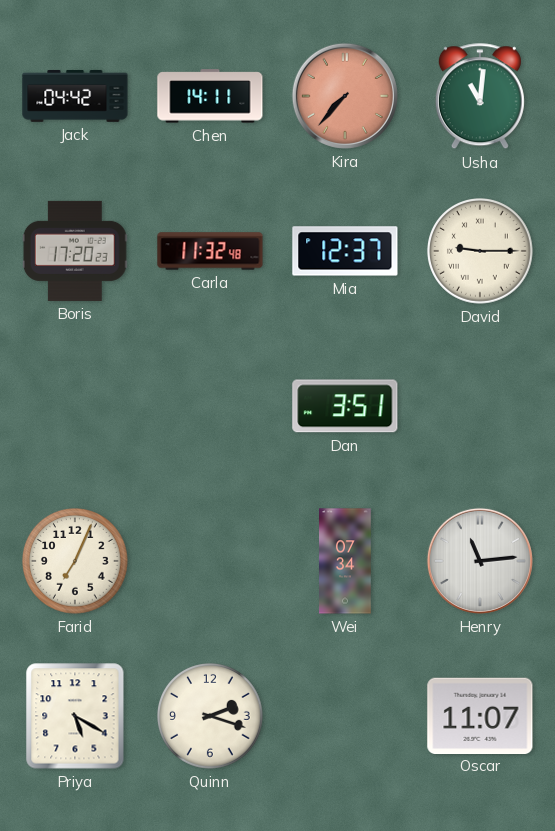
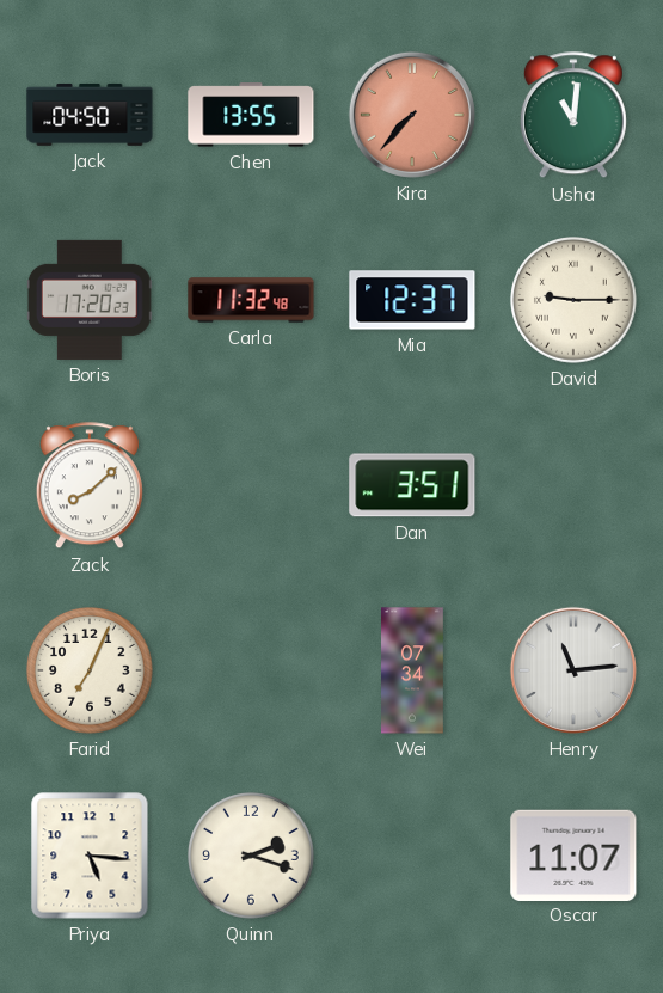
Jack: 04:42 -> 04:50 (90, 115)
Chen: 14:11 -> 13:55 (251, 115)
Zack: none -> 8:08 (90, 486)
Priya: 5:20 -> 5:16 (90, 856)
